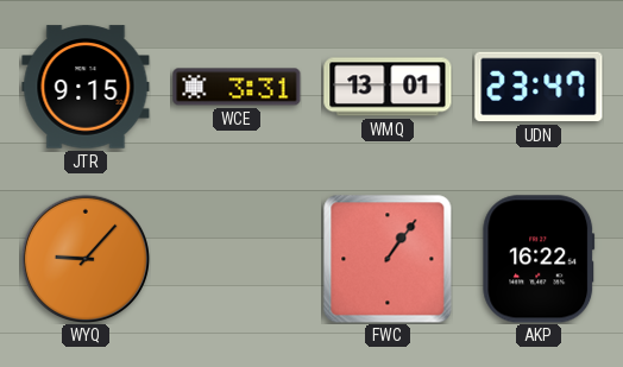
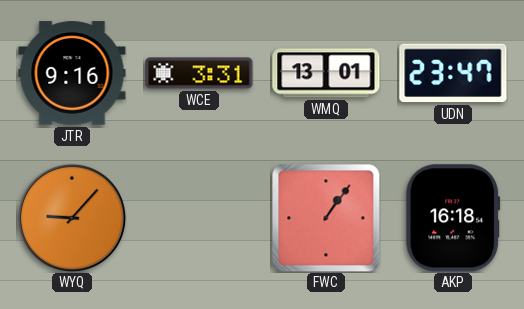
JTR: 9:15 -> 9:16 (72, 73)
AKP: 16:22 -> 16:18 (453, 218)
